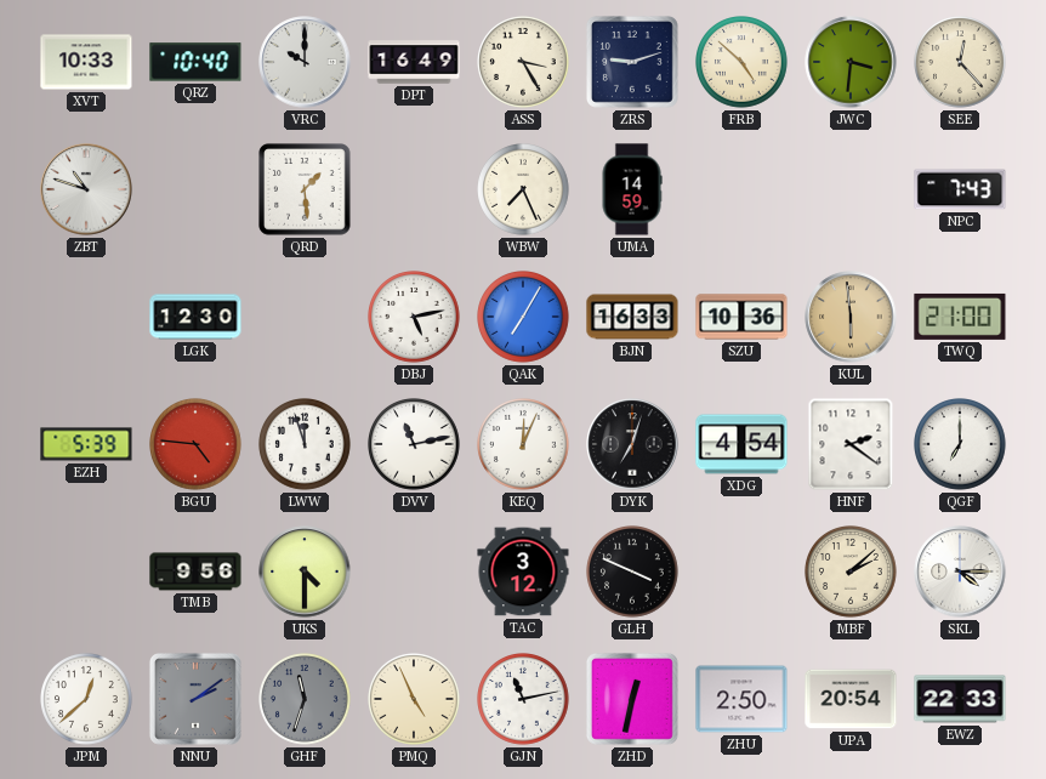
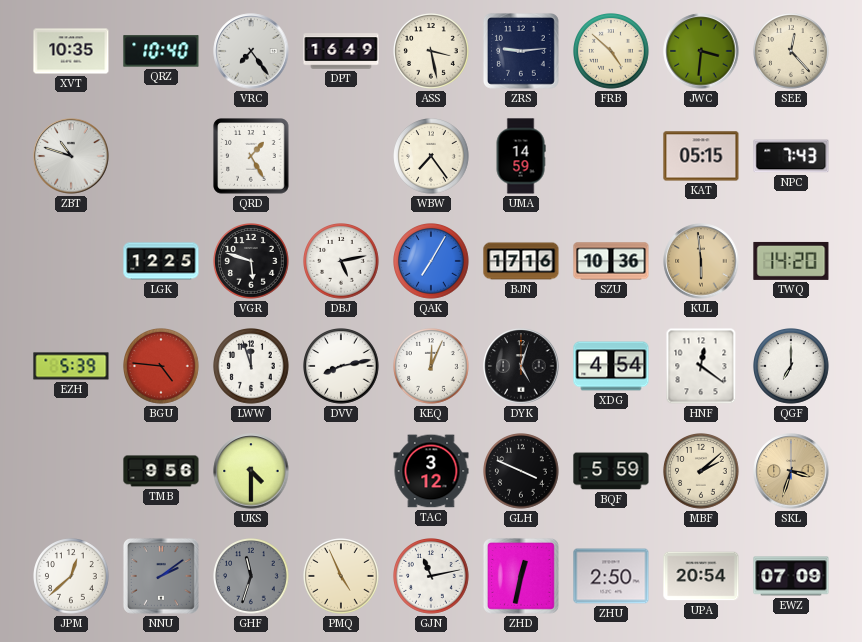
XVT: 10:33 -> 10:35 (71, 51)
VRC: 10:00 -> 7:24 (251, 51)
ASS: 3:25 -> 3:28 (432, 52)
ZRS: 9:12 -> 9:14 (521, 51)
QRD: 1:29 -> 1:25 (251, 156)
WBW: 7:26 -> 7:24 (432, 157)
KAT: none -> 05:15 (701, 156)
LGK: 12:30 -> 12:25 (161, 261)
VGR: none -> 5:48 (252, 262)
BJN: 16:33 -> 17:16 (521, 261)
TWQ: 21:00 -> 14:20 (791, 261)
DVV: 11:13 -> 8:13 (342, 367)
DYK: 7:03 -> 5:03 (521, 366)
HNF: 2:21 -> 12:21 (701, 366)
BQF: none -> 5:59 (611, 471)
SKL: 4:15 -> 3:33 (791, 471)
SKL dial: white -> champagne (791, 471)
EWZ: 22:33 -> 07:09 (791, 576)
